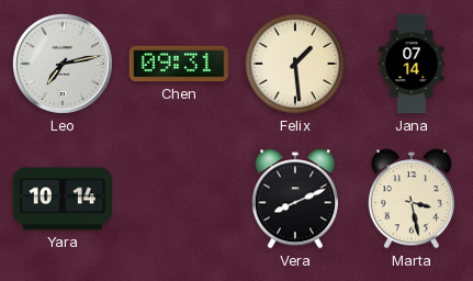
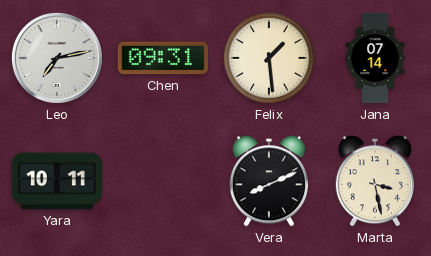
Yara: 10:14 -> 10:11 (57, 181)
